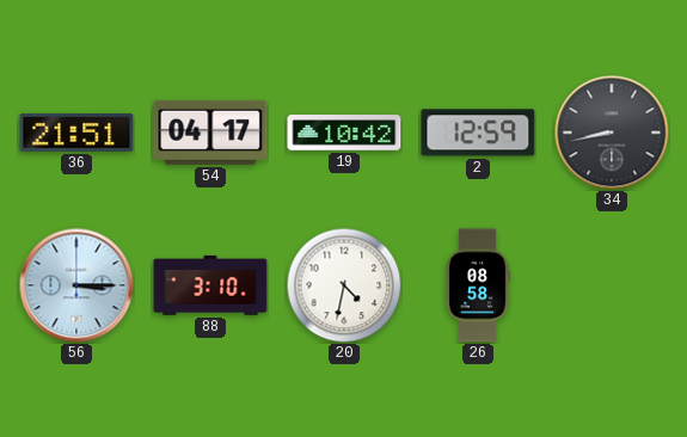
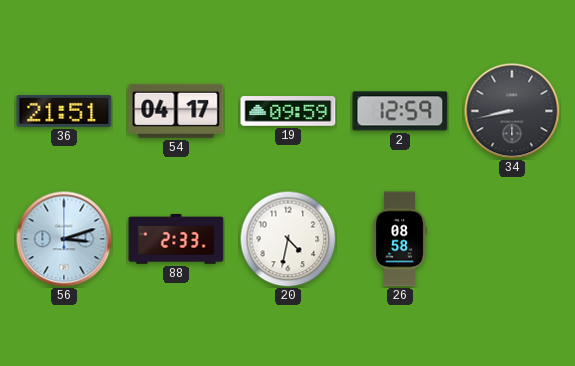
19: 10:42 -> 09:59 (288, 111)
56: 3:15 -> 3:12 (64, 239)
88: 3:10 -> 2:33 (176, 239)
